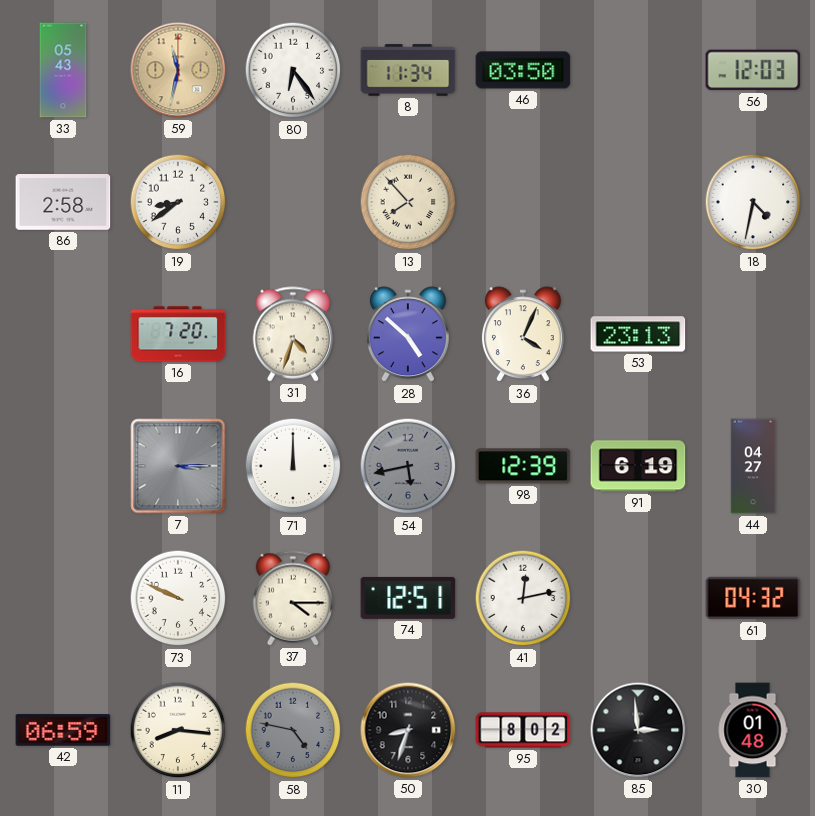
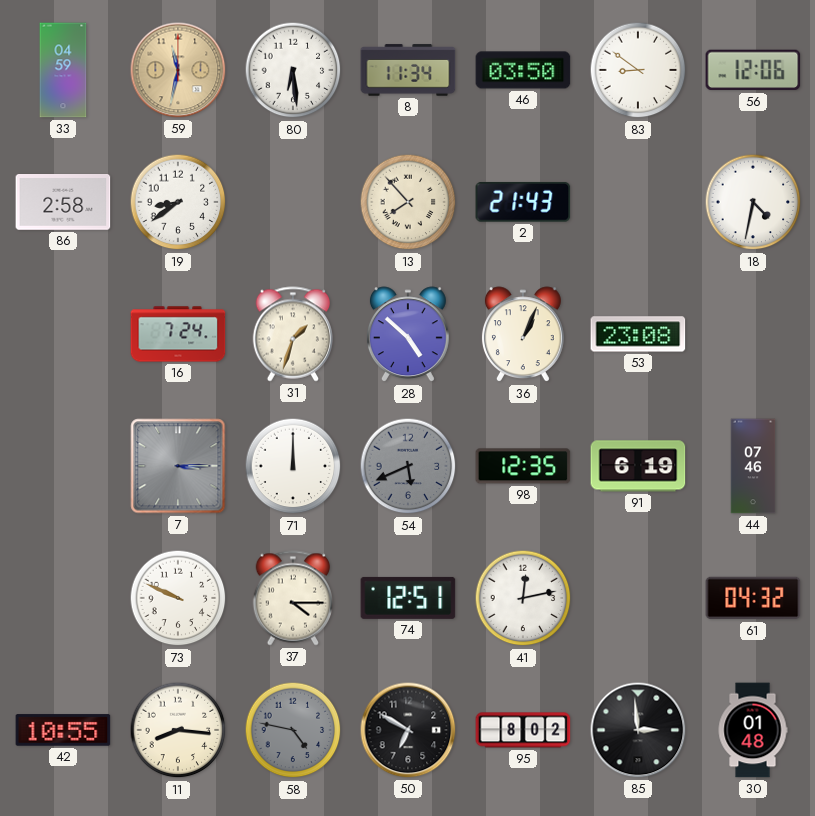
33: 05:43 -> 04:59 (63, 70)
80: 6:24 -> 6:29 (293, 70)
83: none -> 8:51 (638, 70)
56: 12:03 -> 12:06 (753, 70)
2: none -> 21:43 (523, 202)
16: 7:20 -> 7:24 (178, 334)
31: 4:33 -> 1:33 (293, 334)
36: 4:04 -> 1:04 (523, 335)
53: 23:13 -> 23:08 (638, 334)
54: 5:43 -> 5:41 (408, 466)
98: 12:39 -> 12:35 (523, 466)
44: 04:27 -> 07:46 (753, 466)
42: 06:59 -> 10:55 (63, 730)
50: 8:33 -> 6:50 (408, 730)
